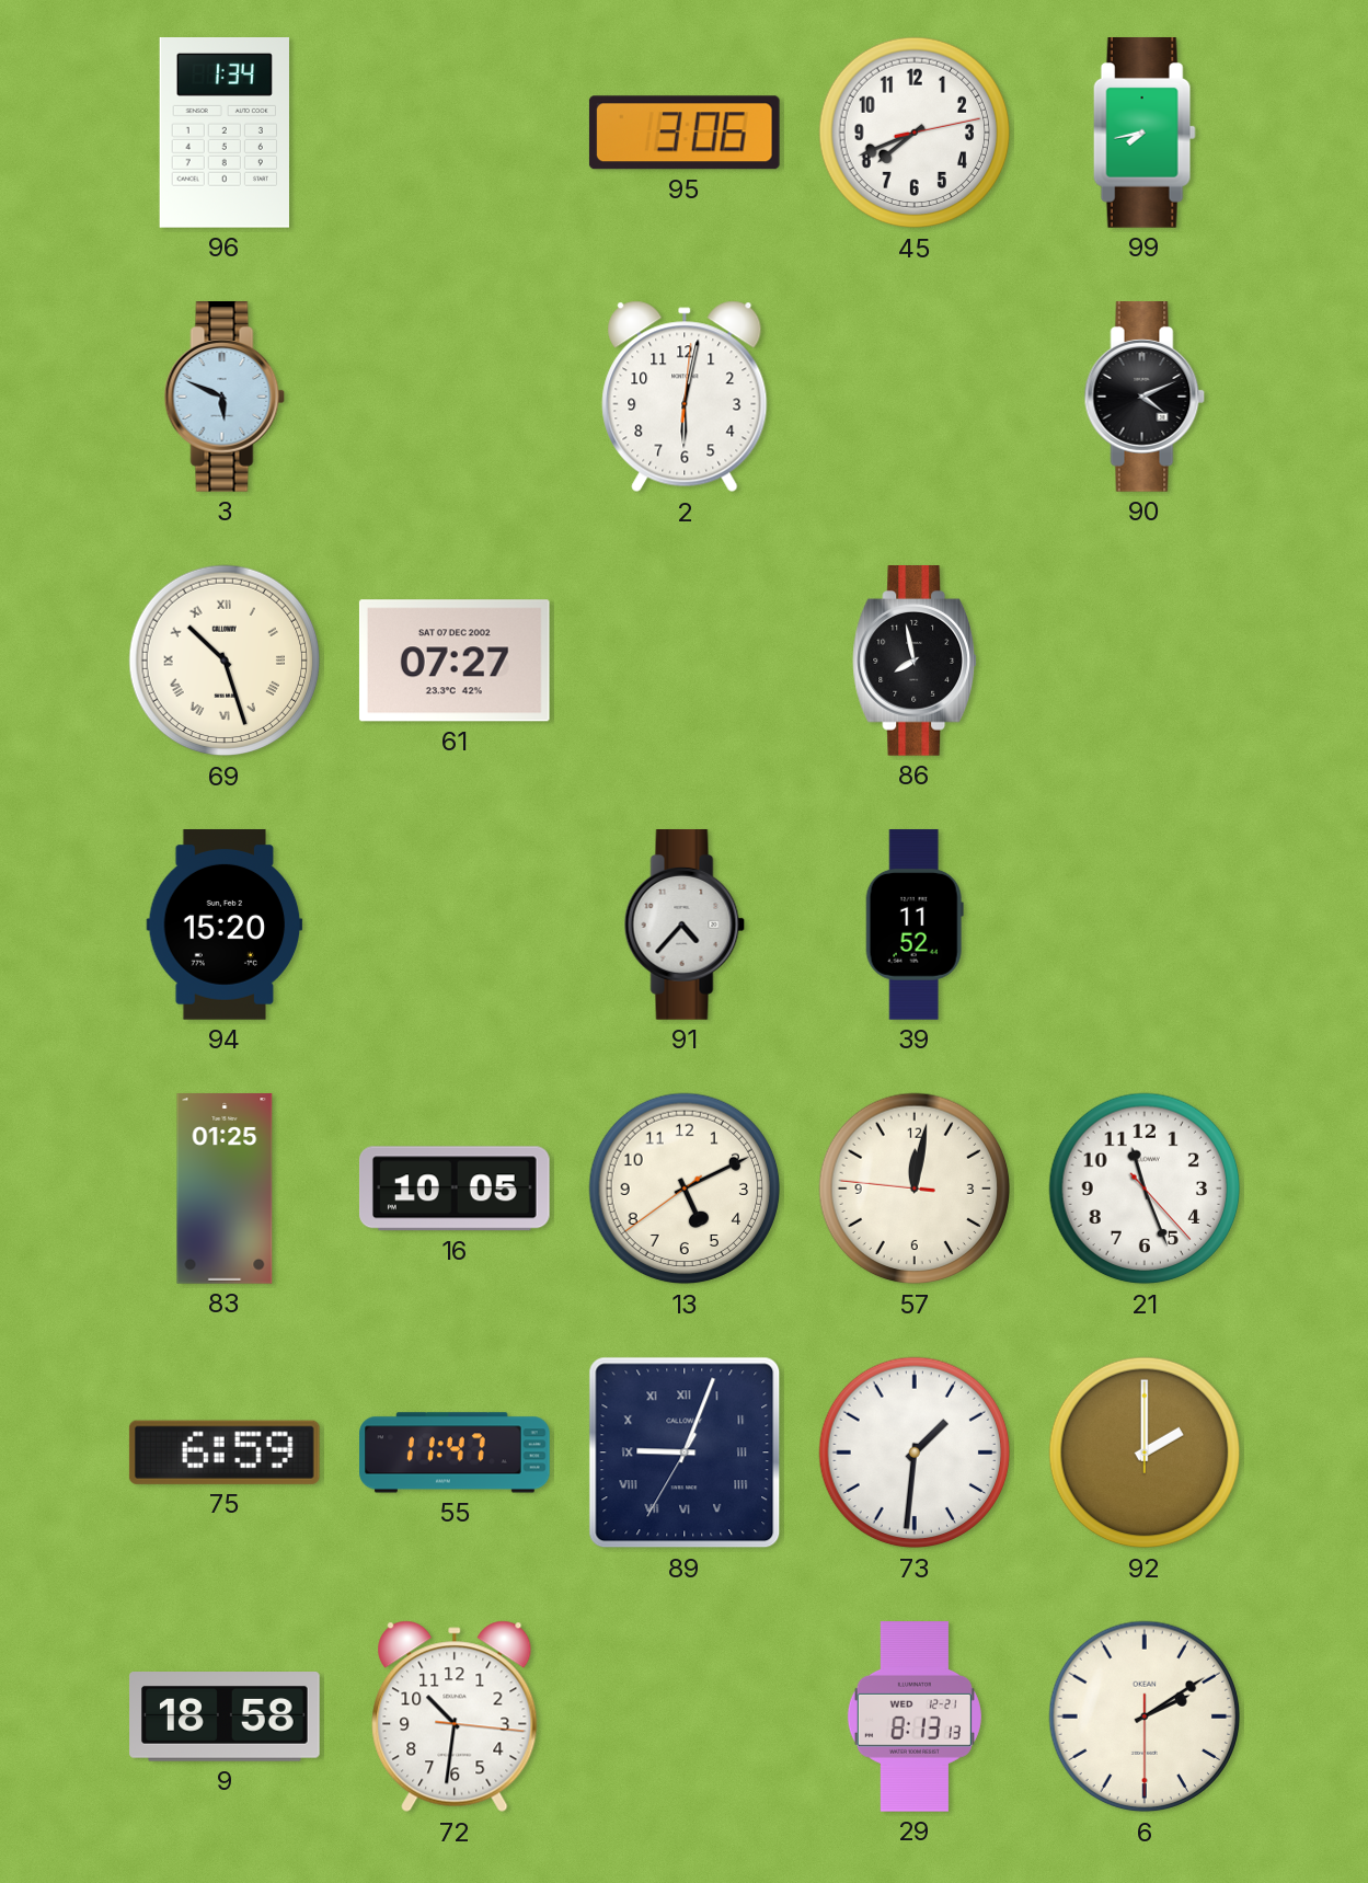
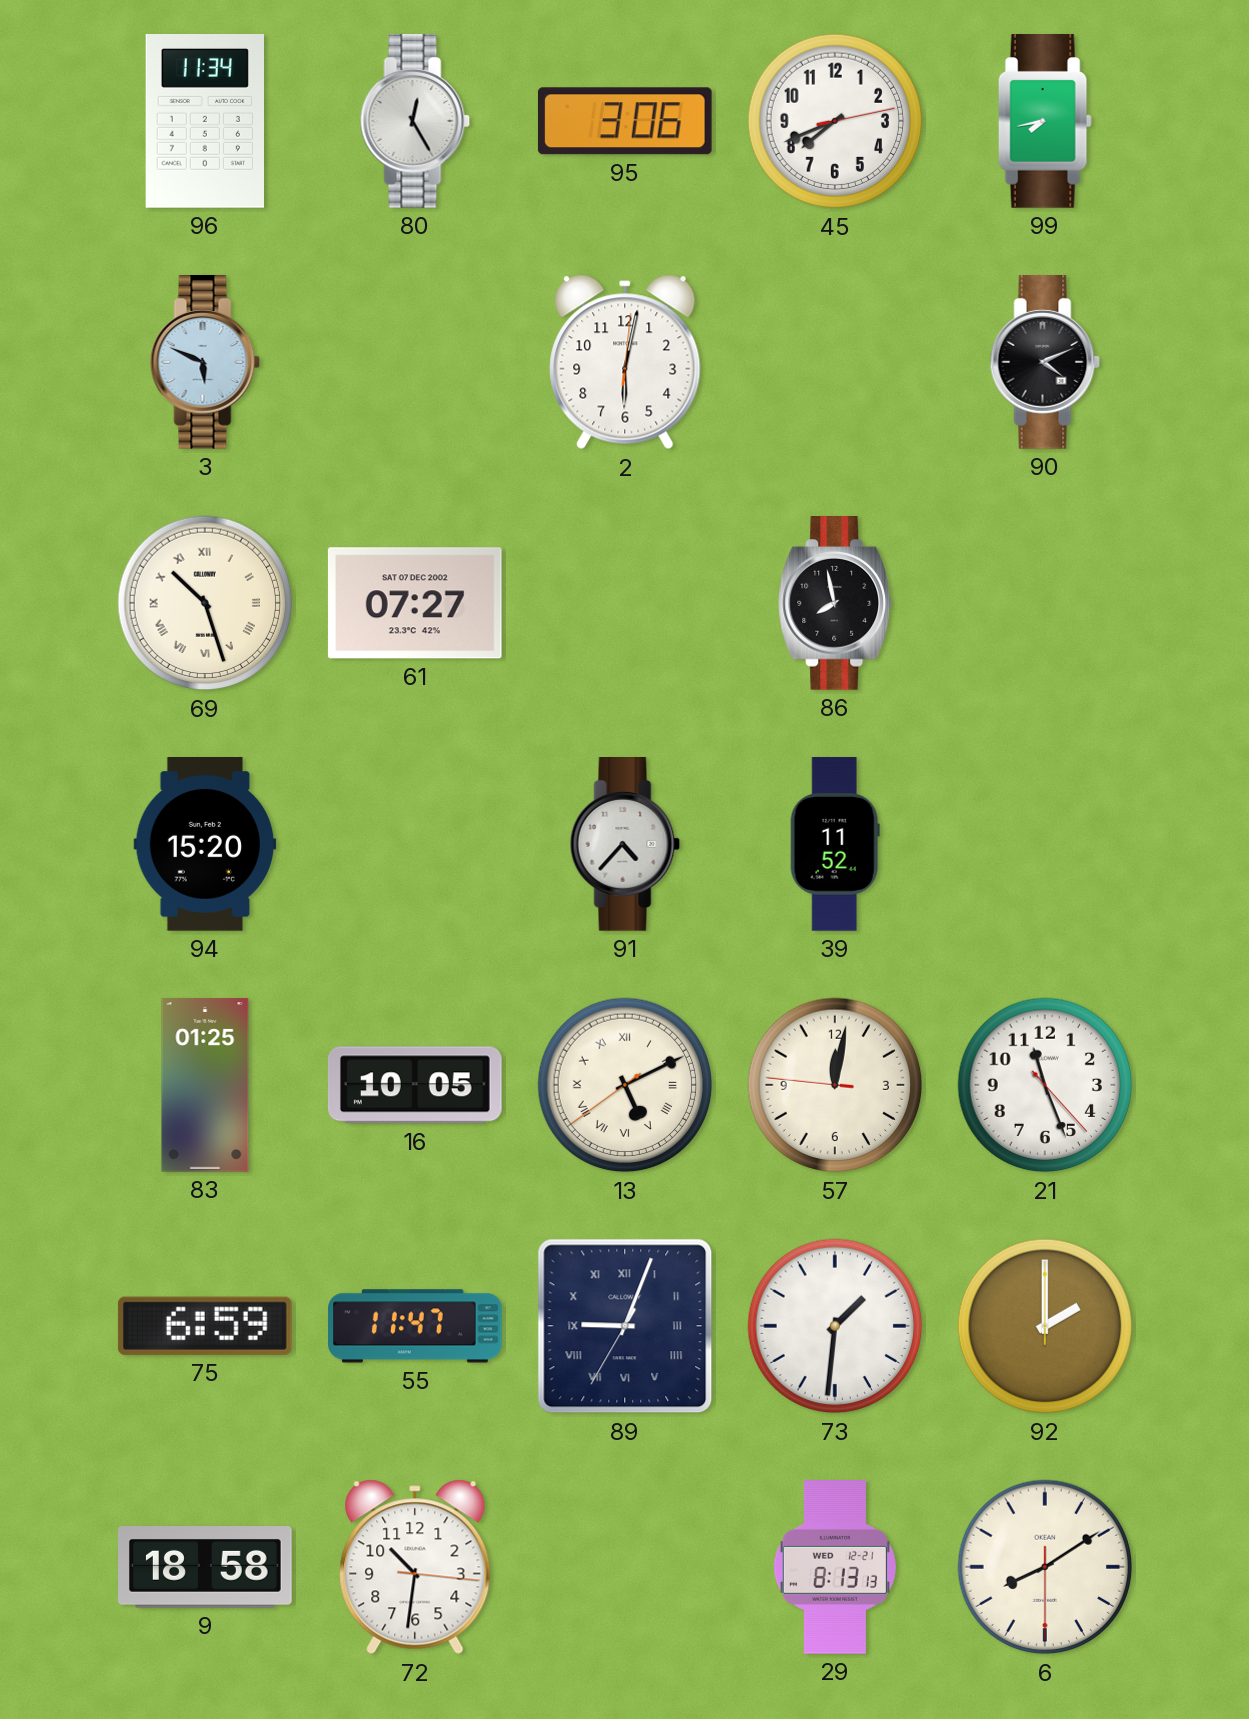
96: 1:34 -> 11:34 (204, 122)
80: none -> 12:25 (415, 122)
13 numerals: Arabic -> Roman (625, 1085)
6: 2:09 -> 8:09 (1045, 1567)
